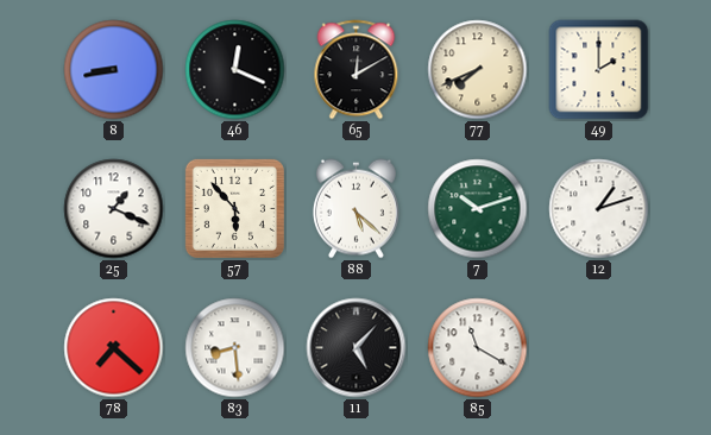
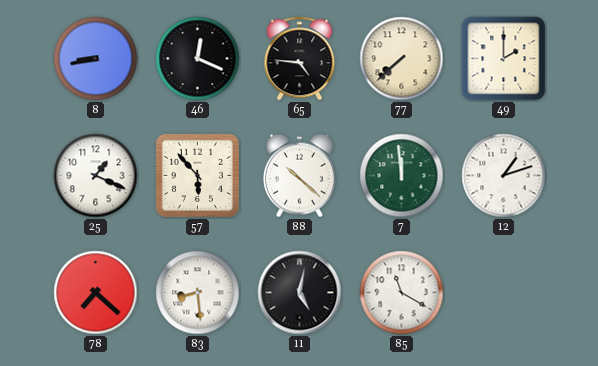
65: 12:10 -> 4:46 (300, 59)
77: 7:41 -> 7:38 (402, 59)
88: 5:22 -> 10:22 (299, 176)
7: 10:12 -> 11:59 (402, 176)
11: 5:07 -> 5:02 (300, 293)
